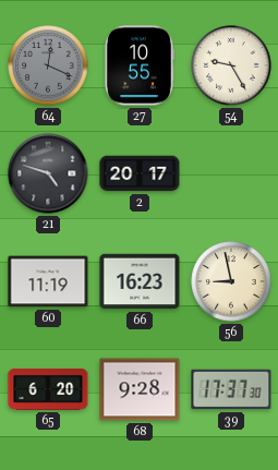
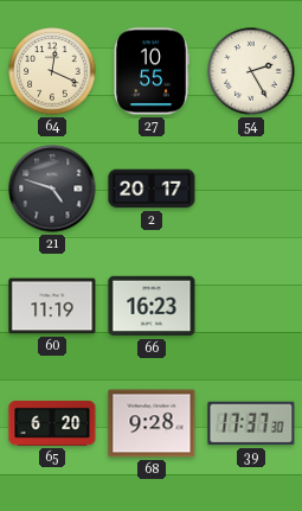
64 dial: grey -> cream (52, 71)
54: 9:25 -> 2:25 (251, 71)
56: 8:58 -> none (231, 281)
